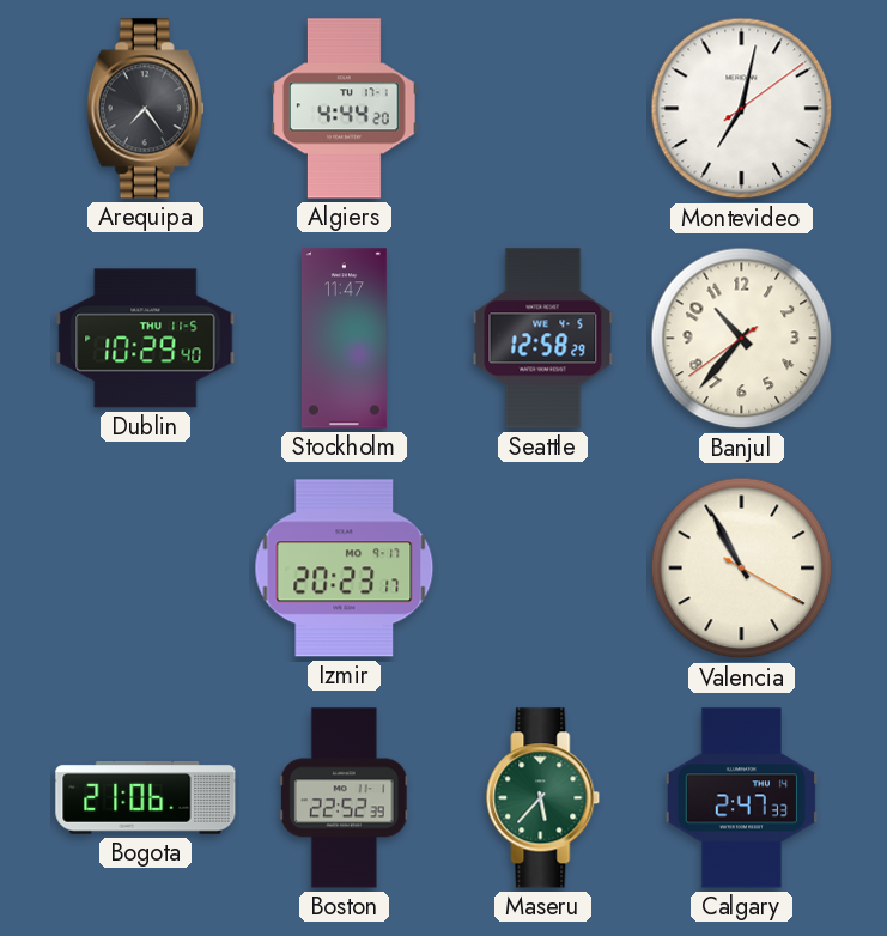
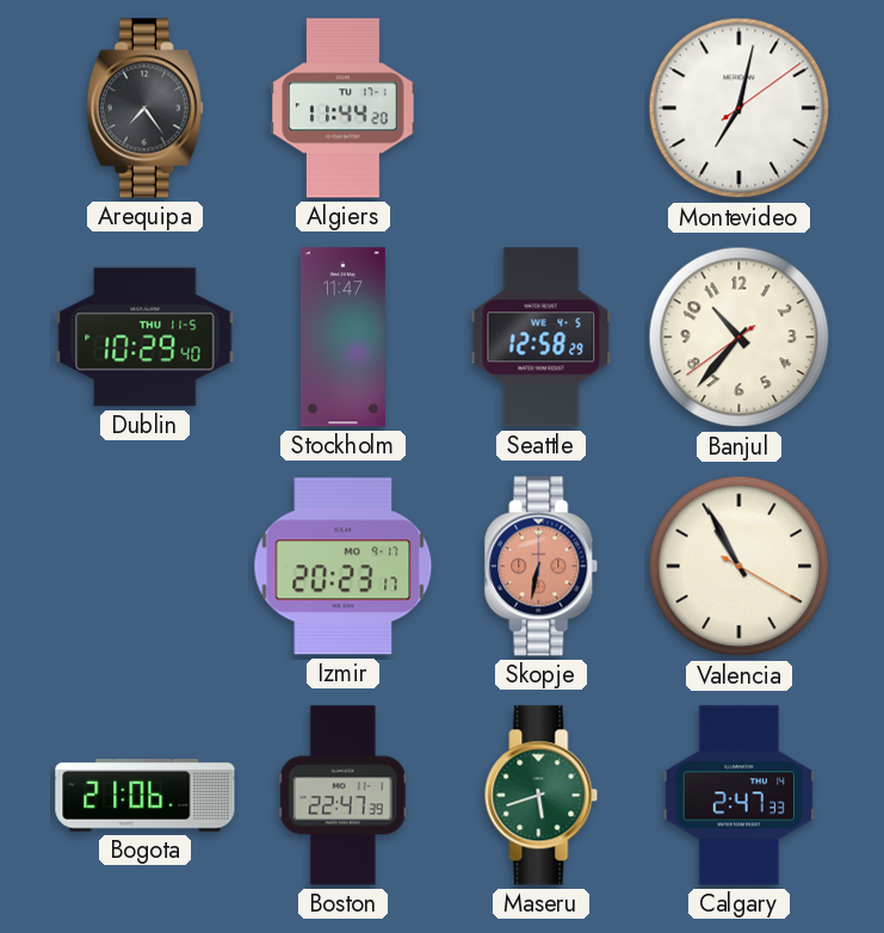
Algiers: 4:44 -> 11:44 (344, 109)
Skopje: none -> 6:32 (542, 567)
Boston: 22:52 -> 22:47 (342, 796)
Maseru: 5:37 -> 5:42 (542, 796)
